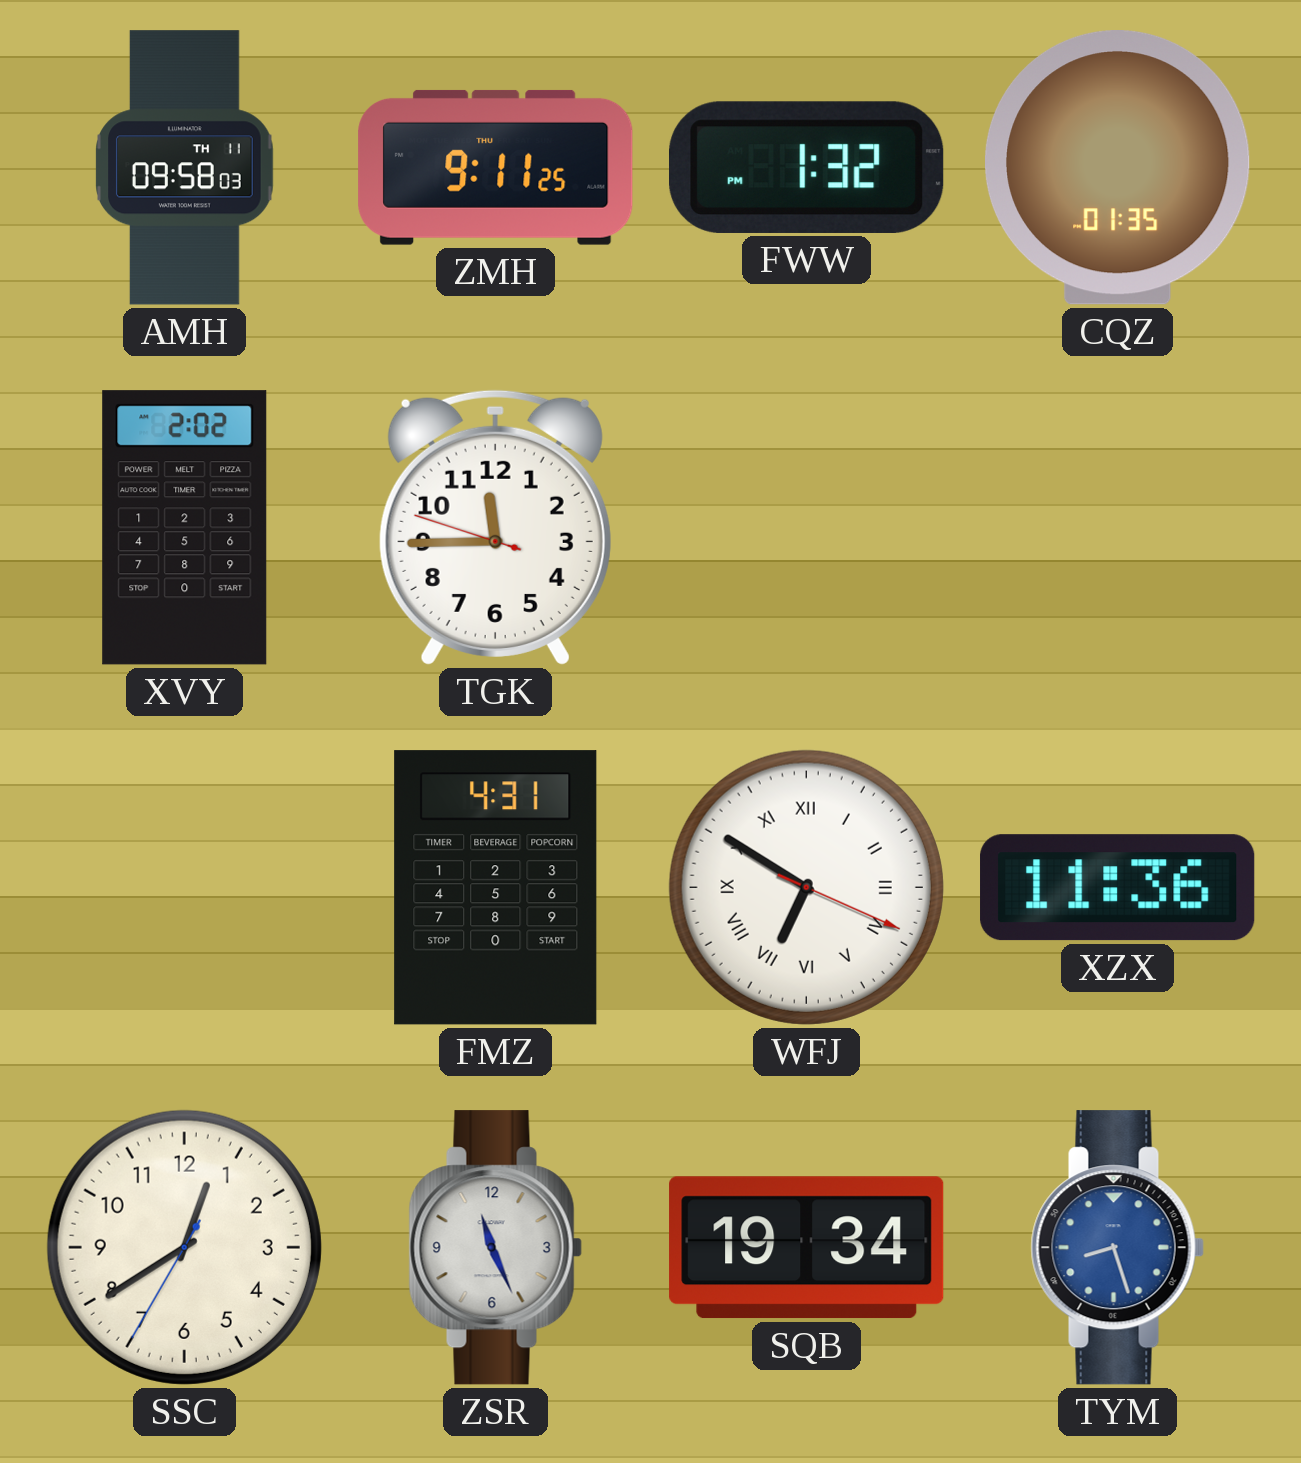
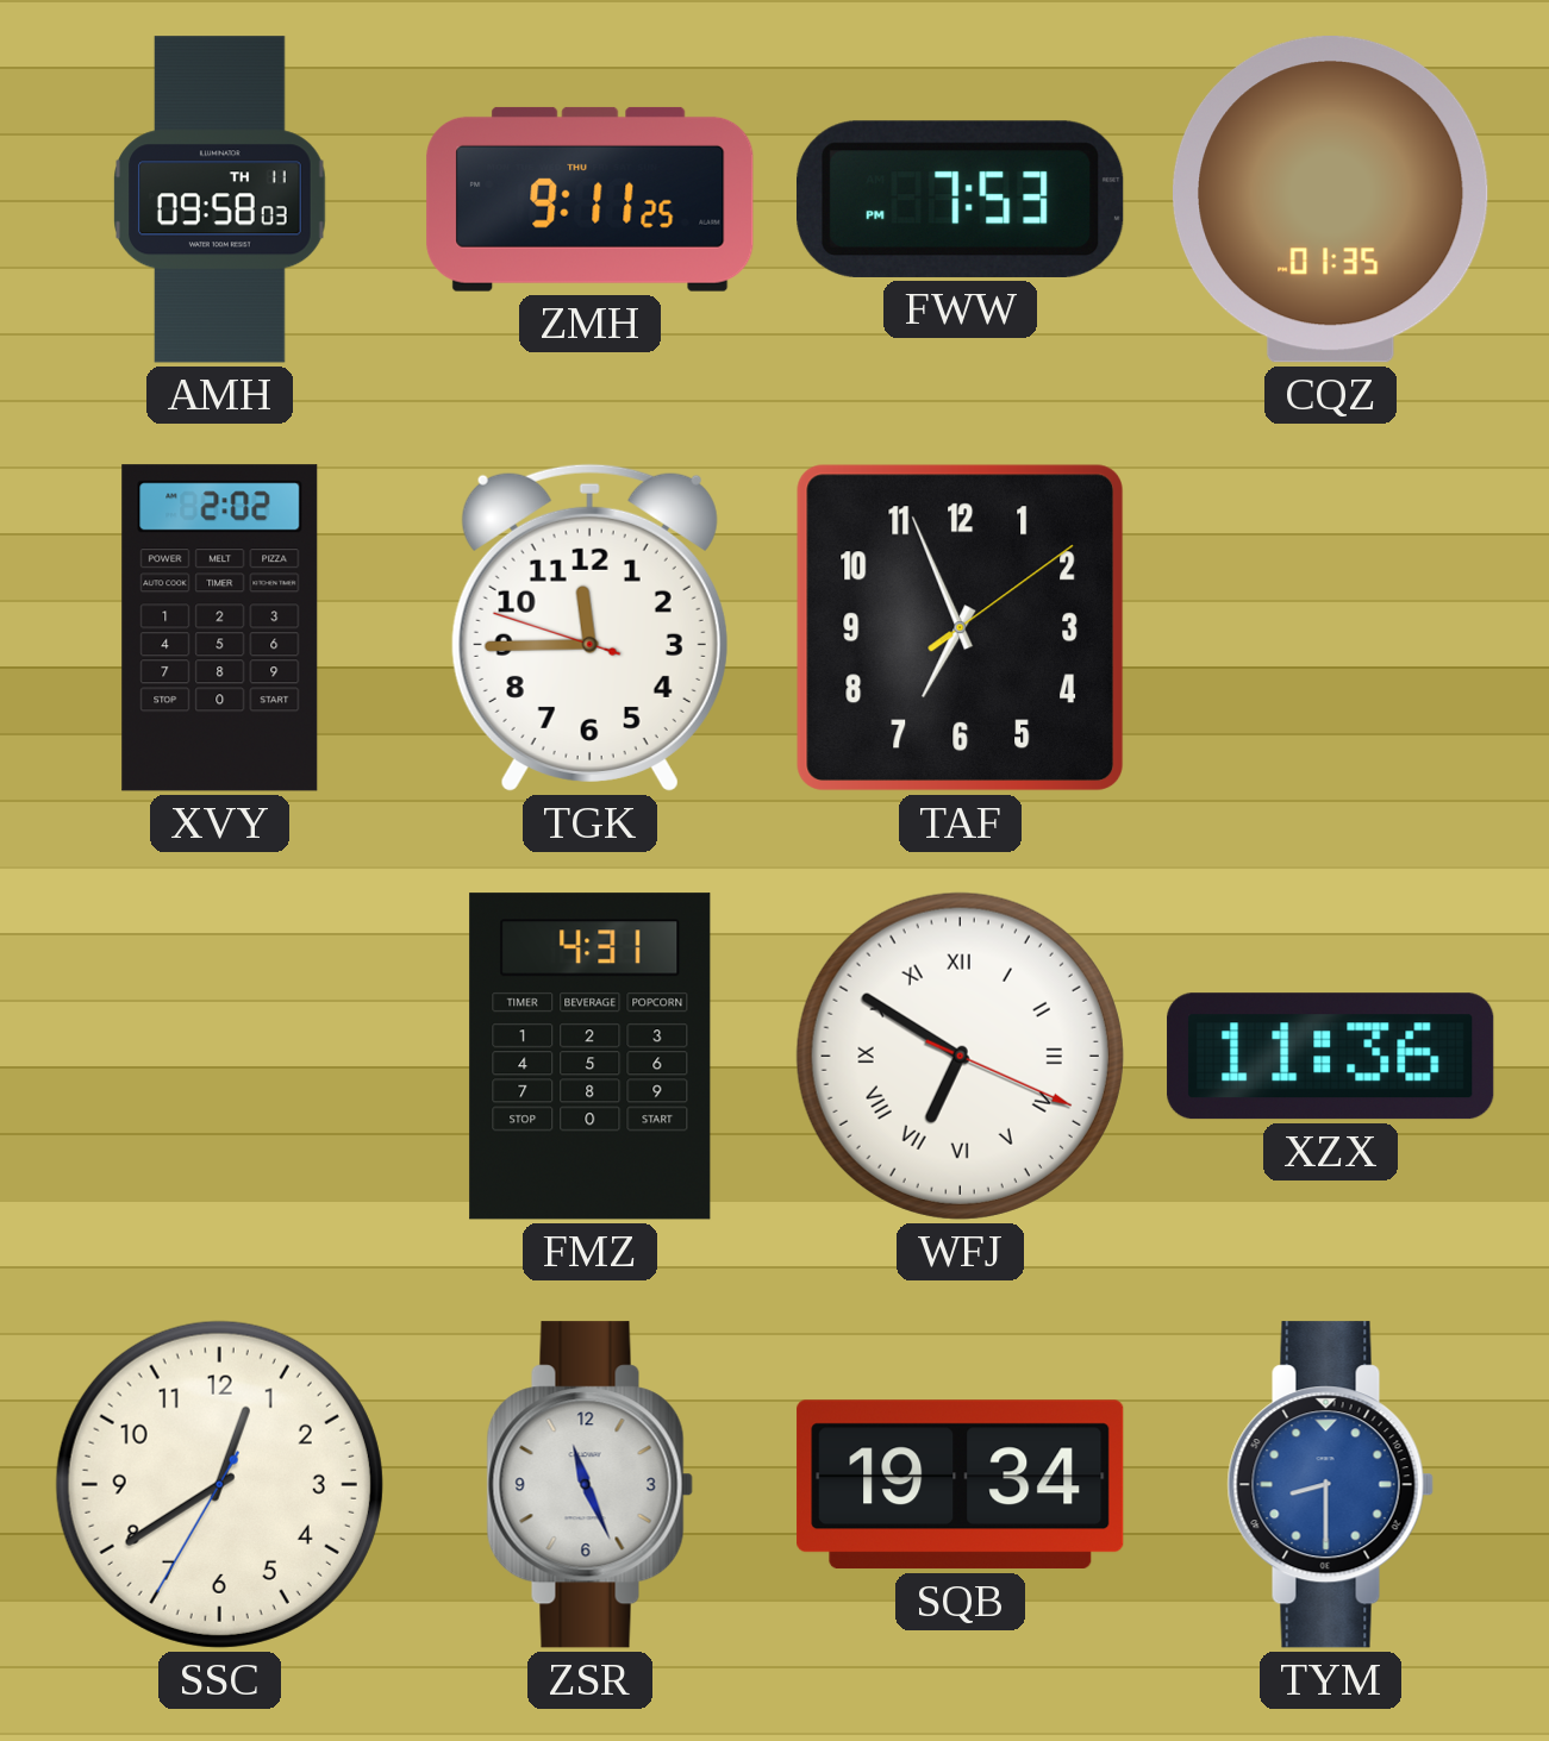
FWW: 1:32 -> 7:53 (961, 199)
TAF: none -> 6:56 (960, 627)
TYM: 8:27 -> 8:30 (1330, 1485)
